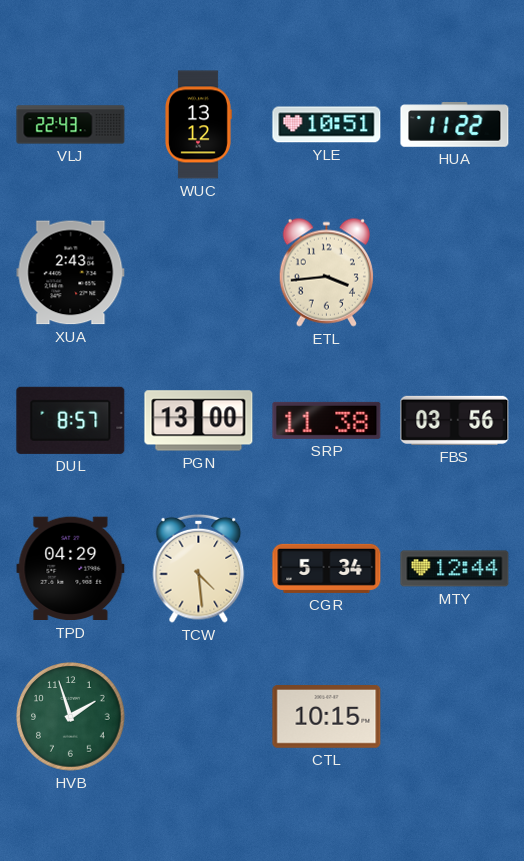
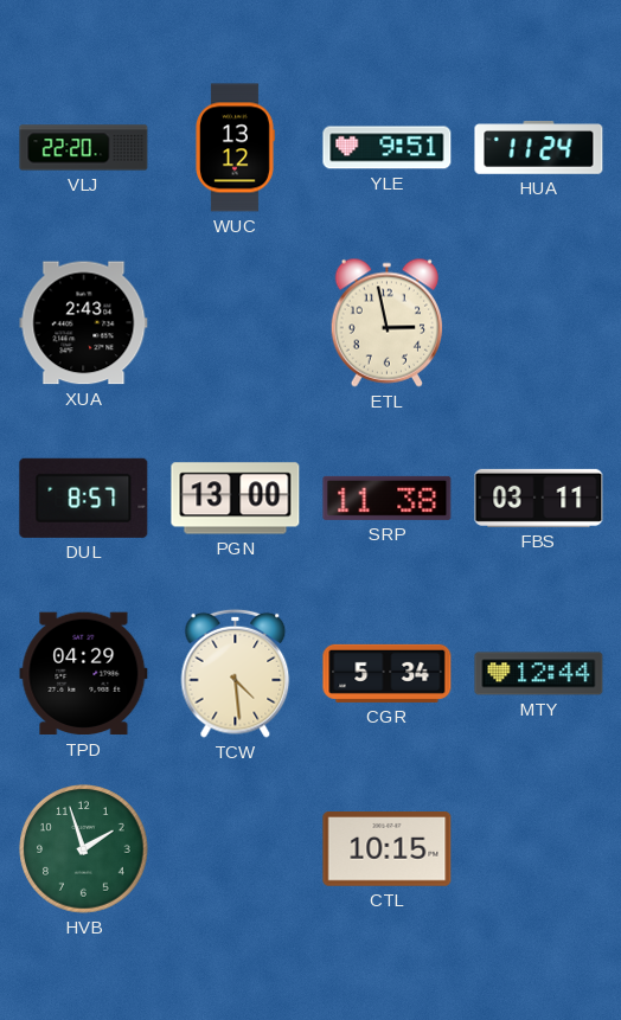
VLJ: 22:43 -> 22:20 (84, 148)
YLE: 10:51 -> 9:51 (388, 148)
HUA: 11:22 -> 11:24 (539, 148)
ETL: 3:44 -> 2:58 (386, 322)
FBS: 03:56 -> 03:11 (539, 498)
